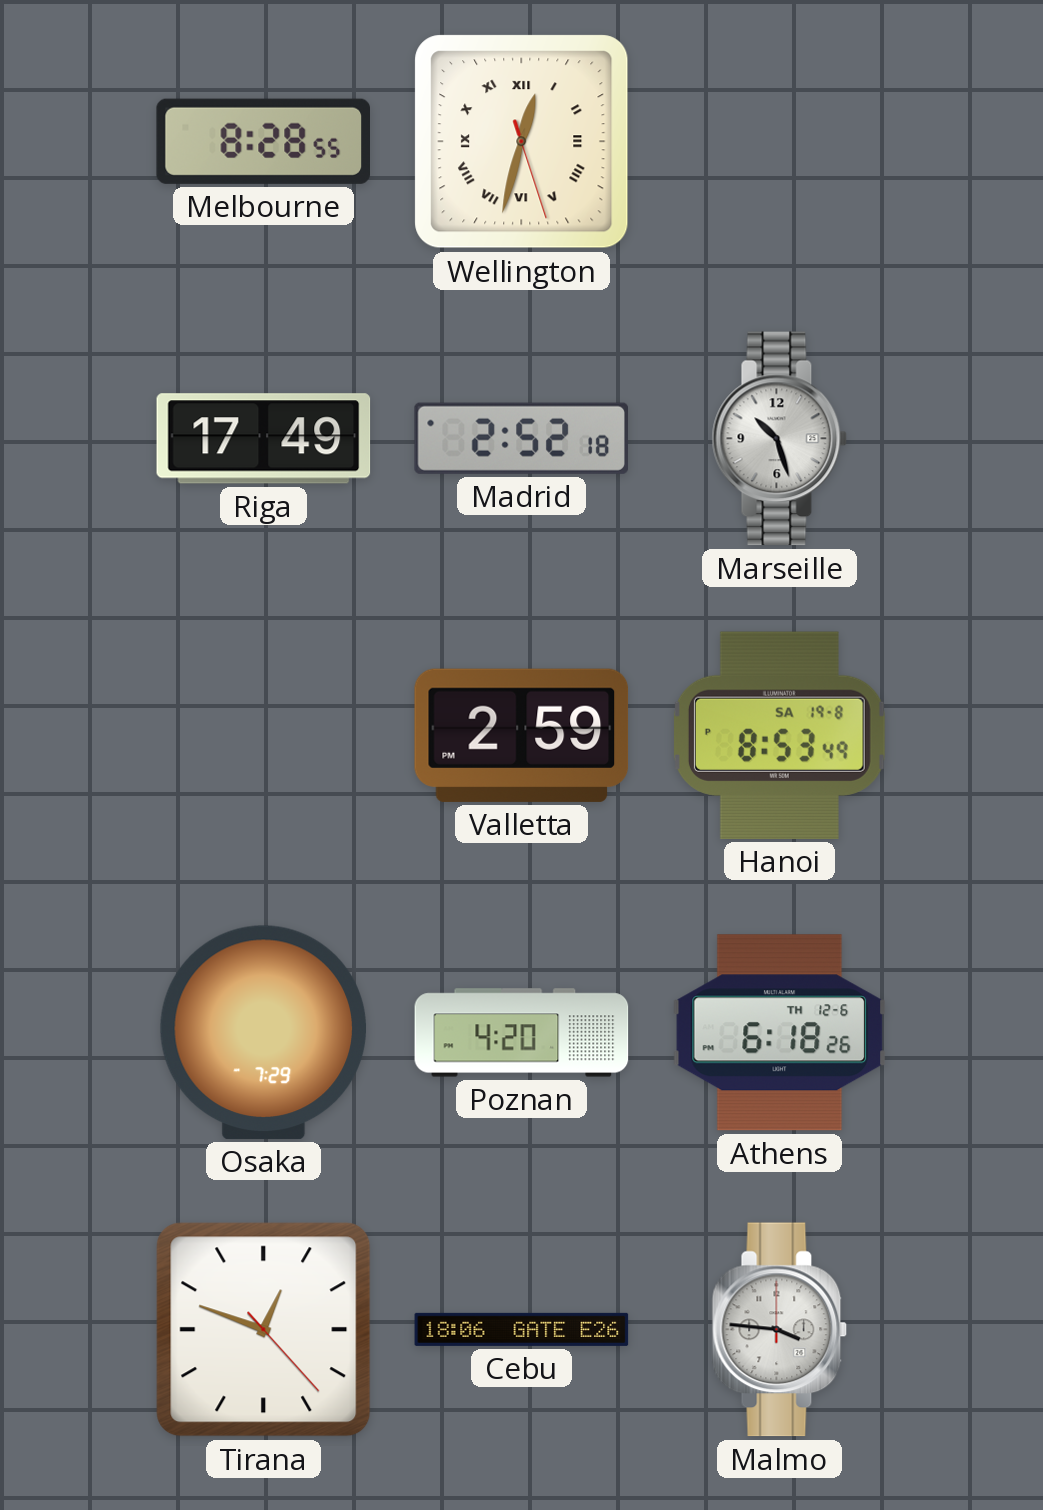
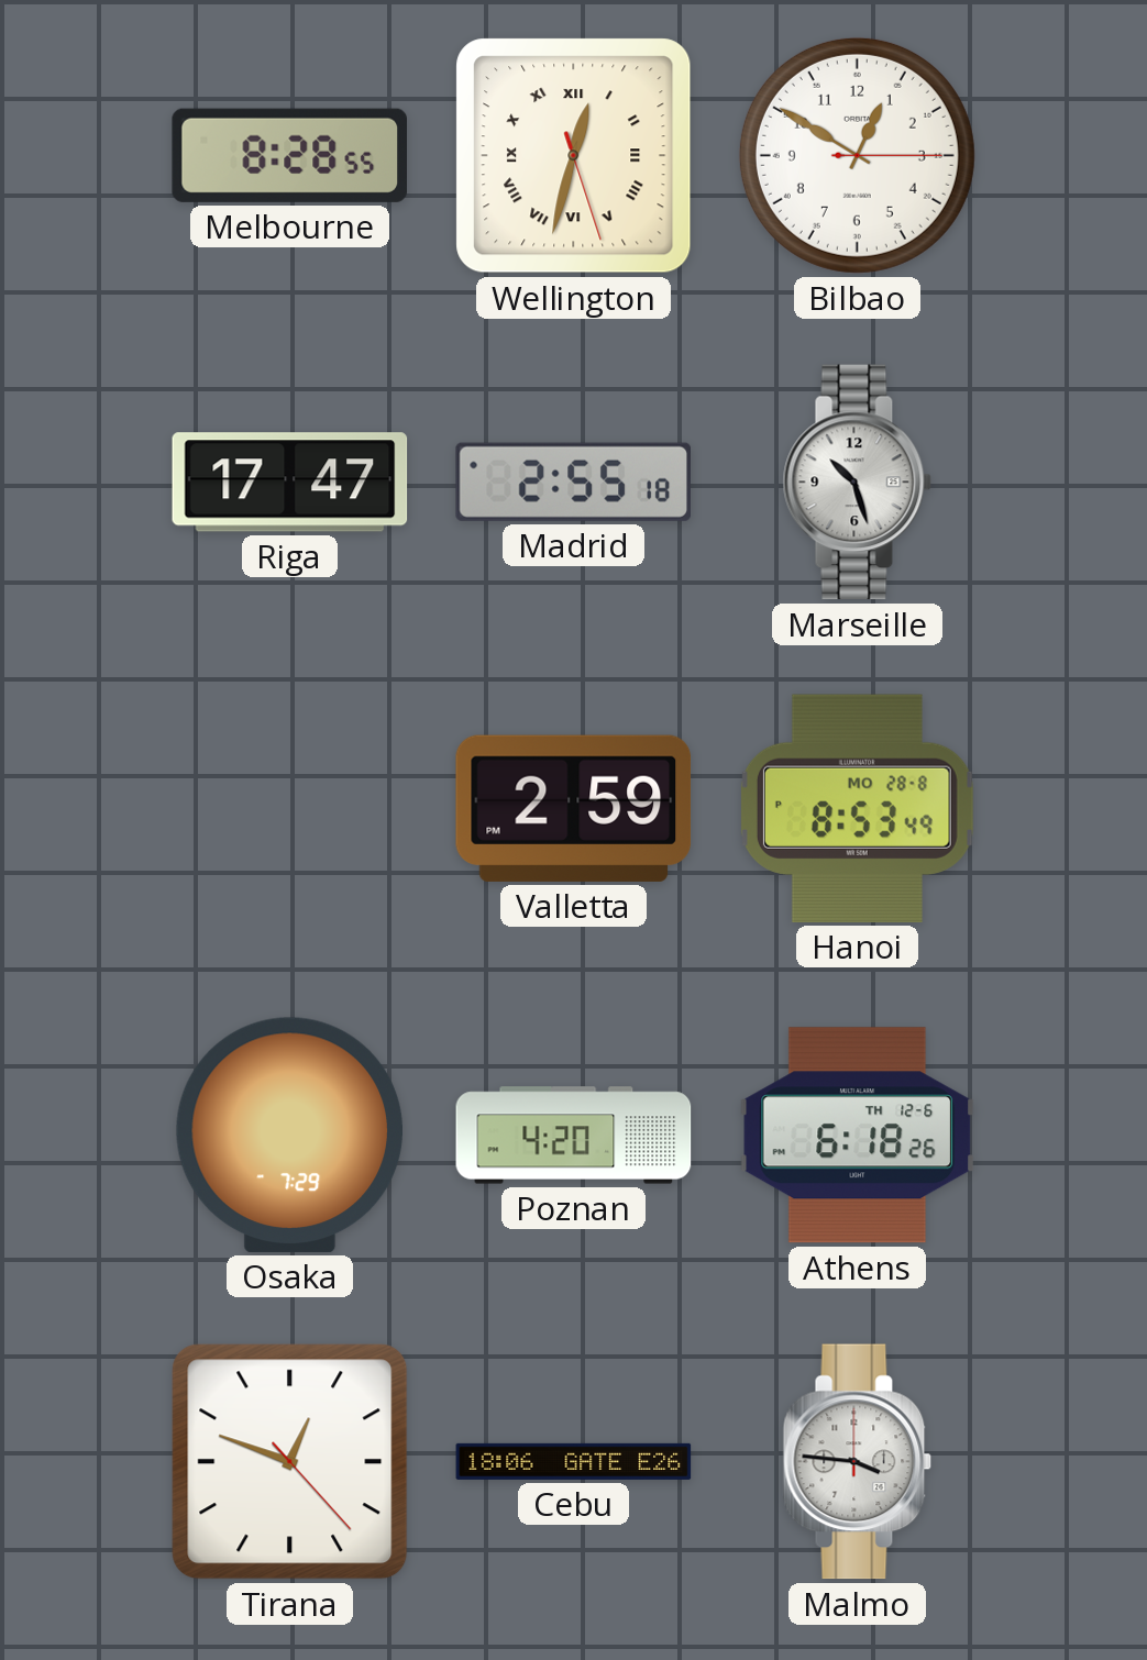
Bilbao: none -> 12:50 (857, 155)
Riga: 17:49 -> 17:47 (290, 483)
Madrid: 2:52 -> 2:55 (573, 482)
Hanoi date: SA 19-8 -> MO 28-8 (857, 808)
